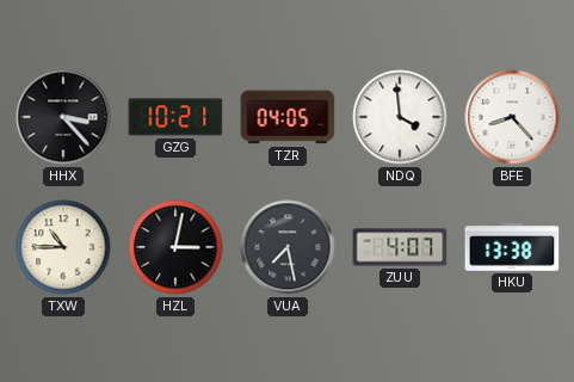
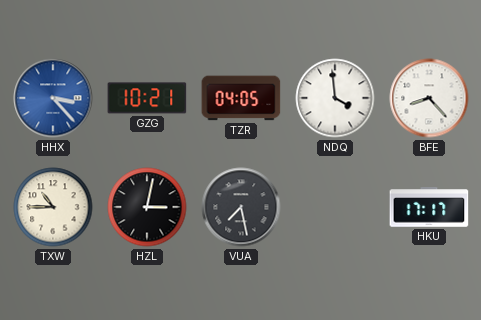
HHX dial: black -> blue (53, 98)
ZUU: 4:07 -> none (400, 247)
HKU: 13:38 -> 17:17 (429, 207)
